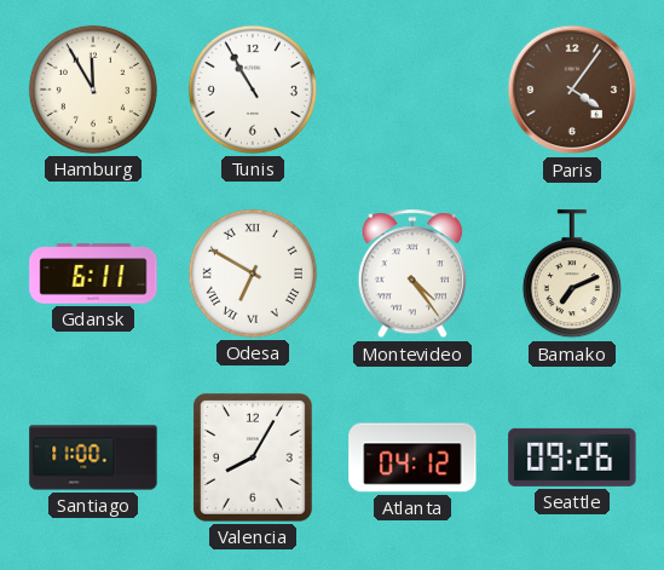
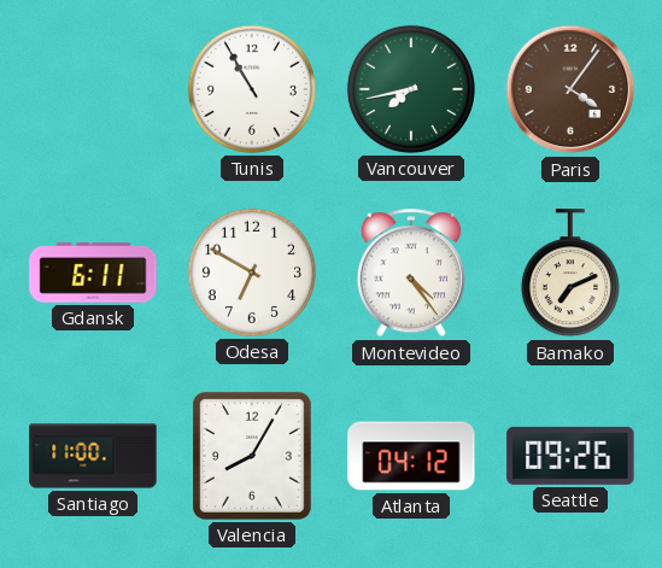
Hamburg: 11:55 -> none (93, 90)
Vancouver: none -> 7:43 (411, 89)
Odesa numerals: Roman -> Arabic (252, 273)
